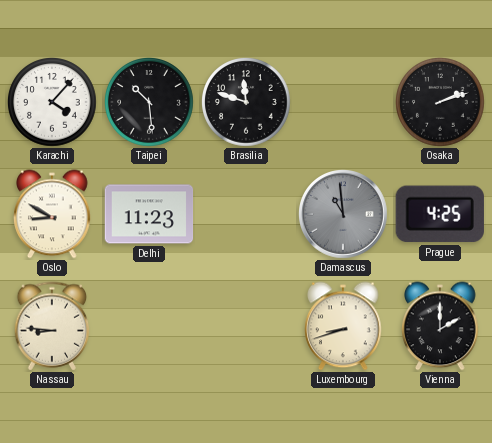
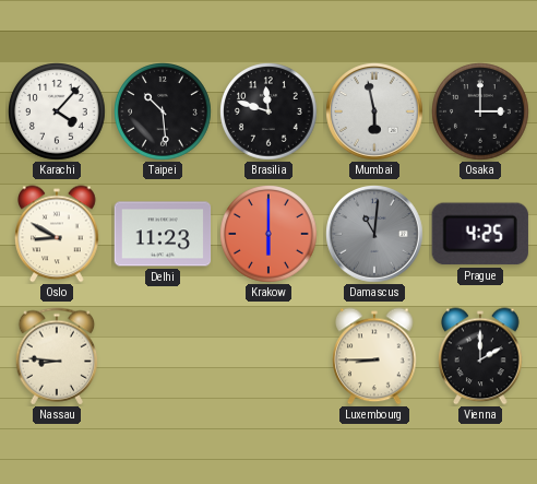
Mumbai: none -> 5:58 (374, 111)
Osaka: 2:12 -> 3:00 (480, 111)
Krakow: none -> 6:00 (268, 234)
Damascus: 10:59 -> 11:01 (374, 234)
Luxembourg: 8:42 -> 8:45 (374, 356)
